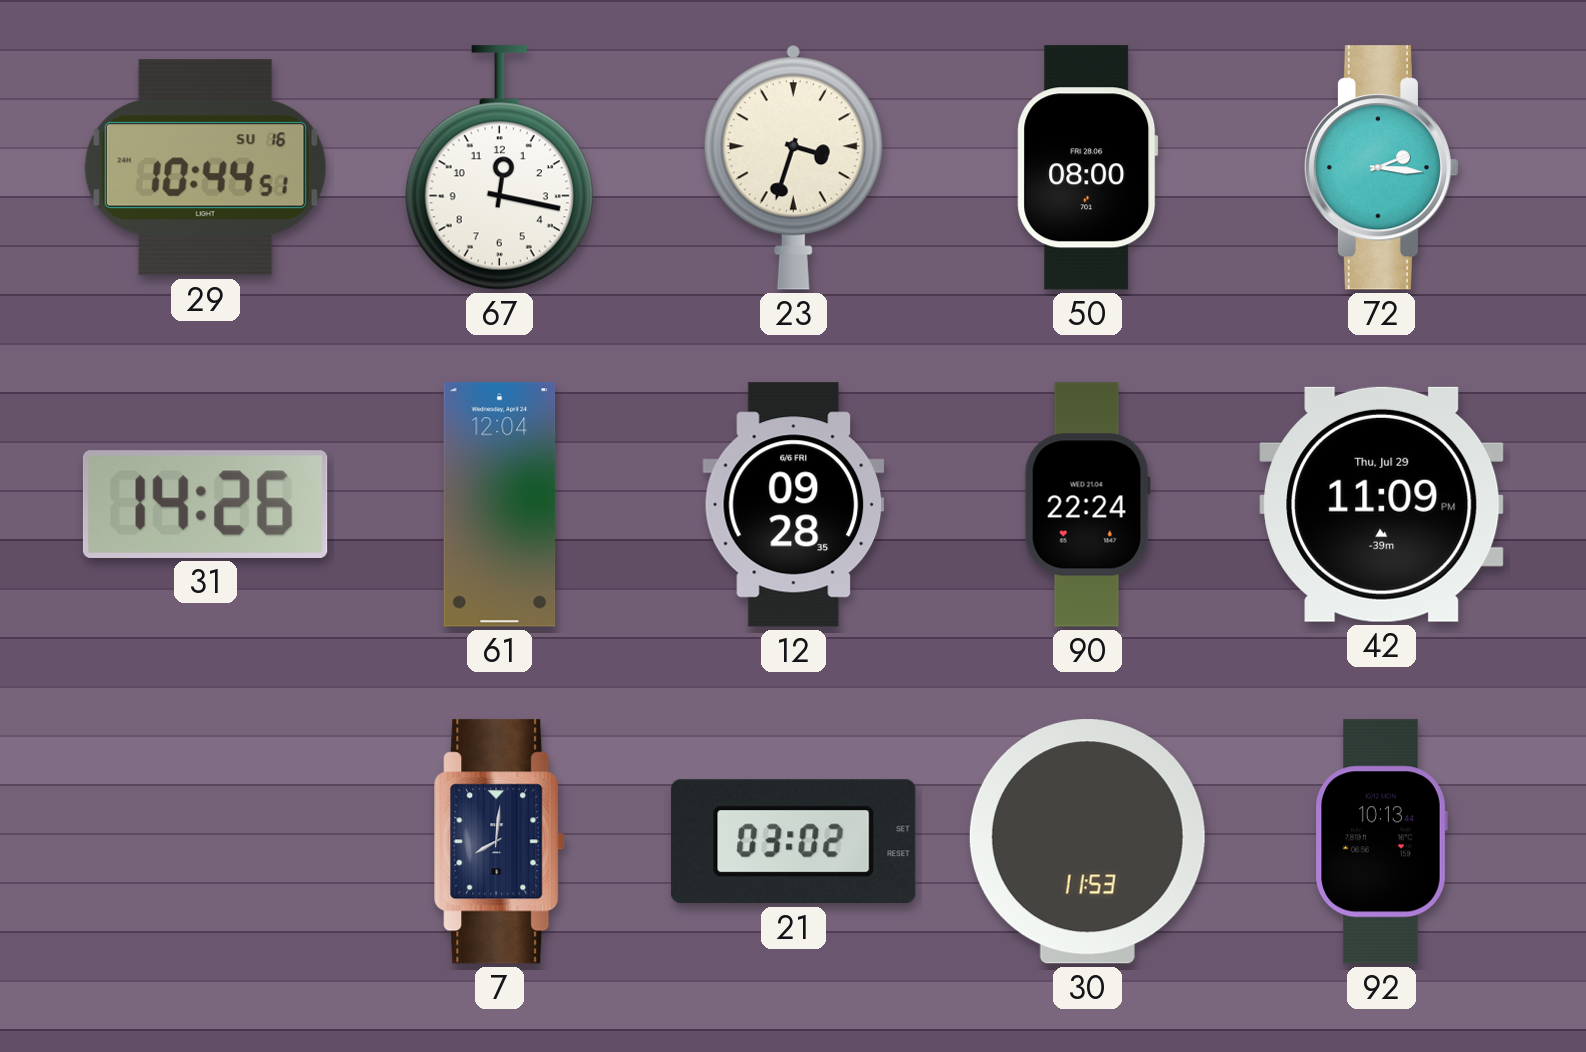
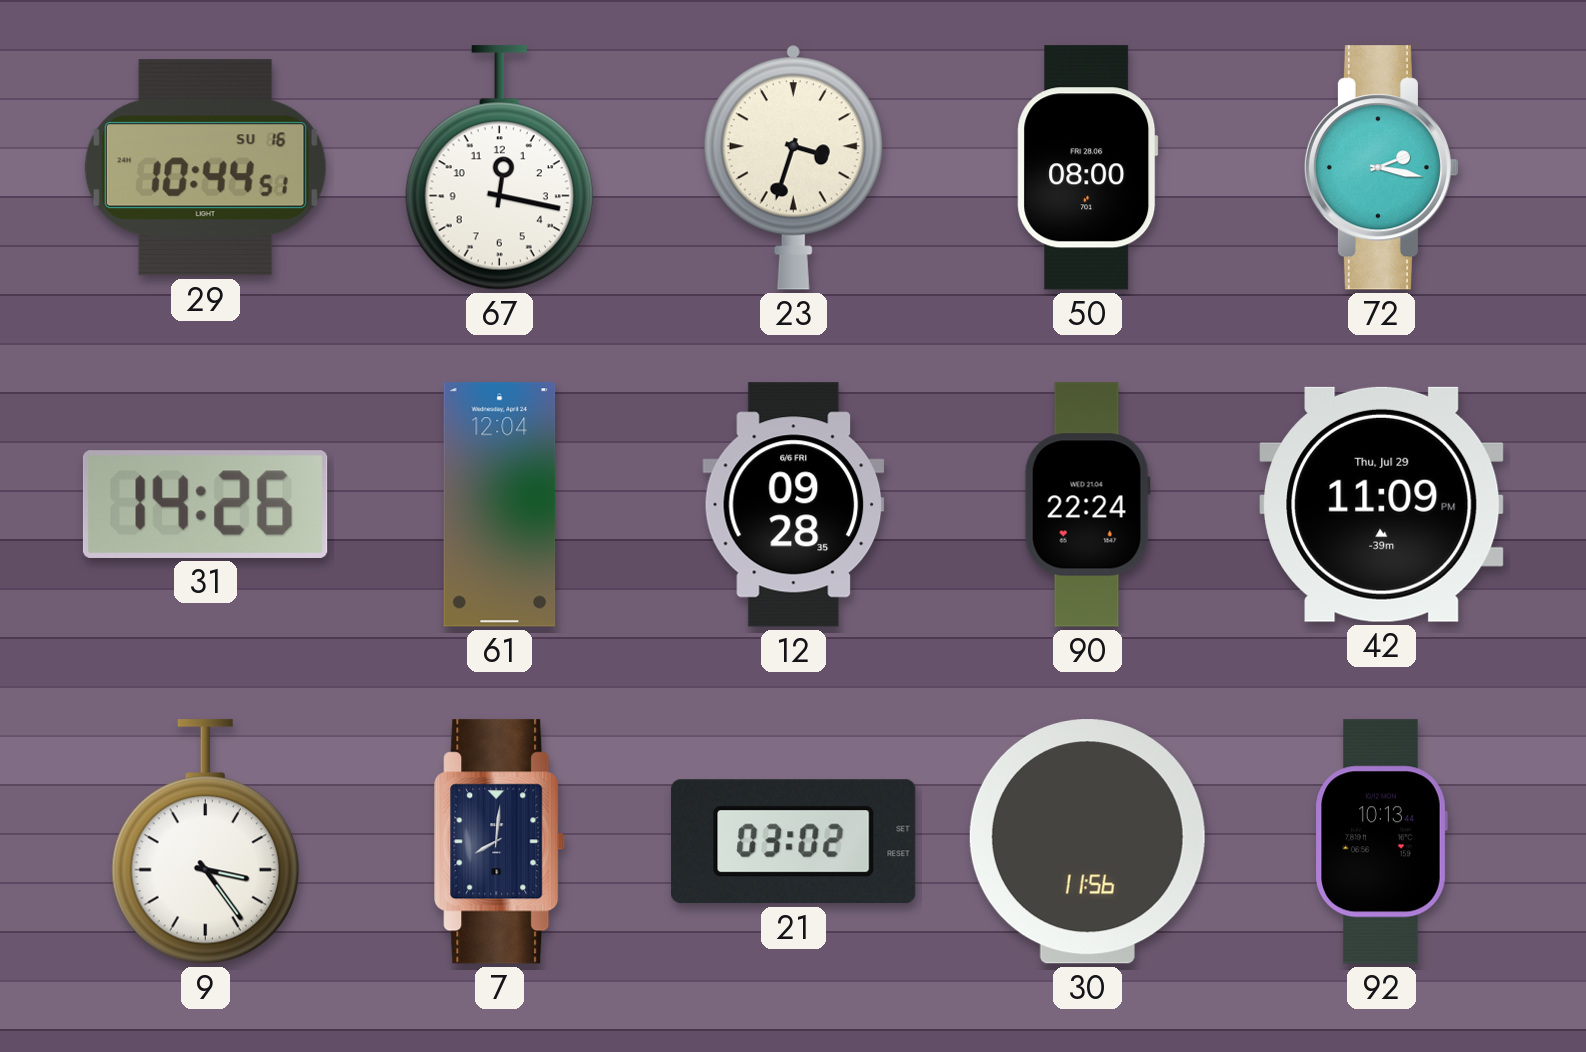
72: 2:16 -> 2:17 (1381, 168)
9: none -> 3:24 (205, 842)
30: 11:53 -> 11:56 (1087, 842)
